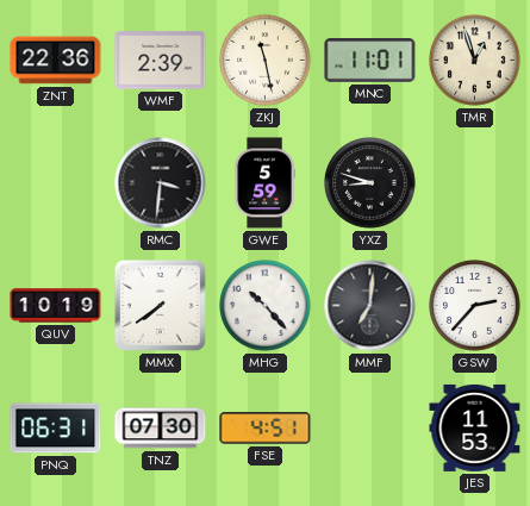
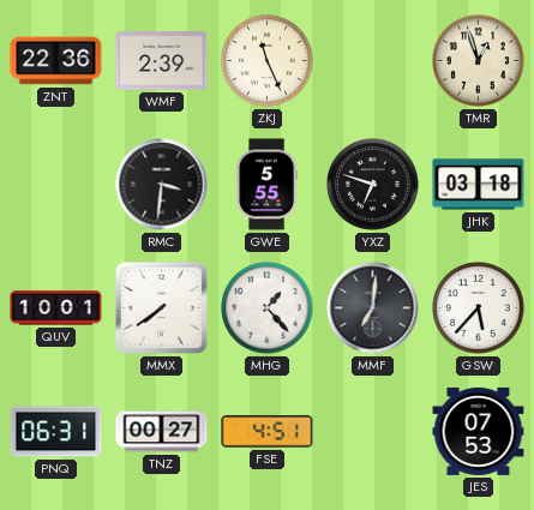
ZKJ: 11:28 -> 11:26 (268, 61)
MNC: 11:01 -> none (370, 61)
GWE: 5:59 -> 5:55 (266, 185)
YXZ: 8:48 -> 6:48 (373, 185)
JHK: none -> 03:18 (479, 185)
QUV: 10:19 -> 10:01 (56, 308)
MHG: 10:23 -> 1:23 (268, 308)
GSW: 2:37 -> 5:37 (479, 308)
TNZ: 07:30 -> 00:27 (162, 432)
JES: 11:53 -> 07:53 (479, 431)
